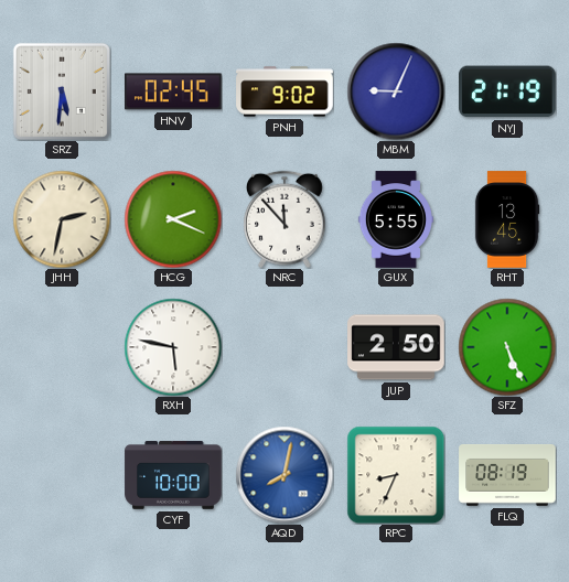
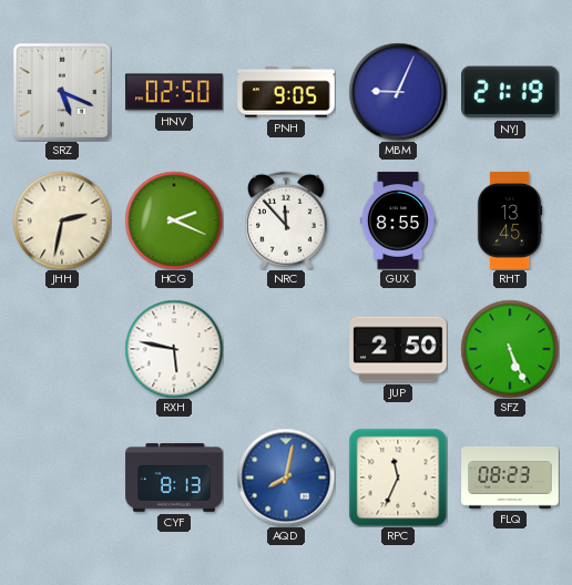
SRZ: 5:31 -> 5:19 (62, 92)
HNV: 02:45 -> 02:50 (175, 92)
PNH: 9:02 -> 9:05 (286, 92)
GUX: 5:55 -> 8:55 (398, 220)
CYF: 10:00 -> 8:13 (174, 478)
RPC: 8:34 -> 11:34 (398, 478)
FLQ: 08:19 -> 08:23 (510, 479)
